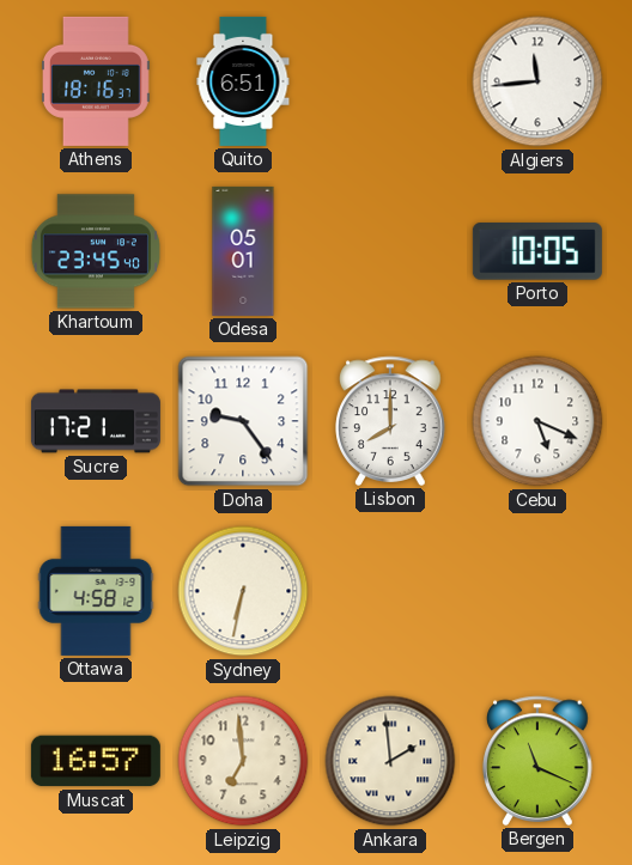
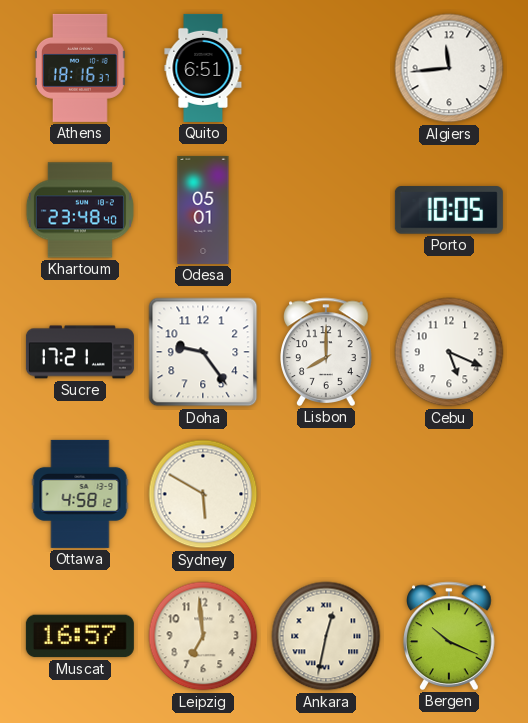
Khartoum: 23:45 -> 23:48 (80, 210)
Sydney: 6:32 -> 5:50 (203, 494)
Ankara: 1:59 -> 12:32 (326, 636)
Bergen: 11:19 -> 10:19 (449, 636)
